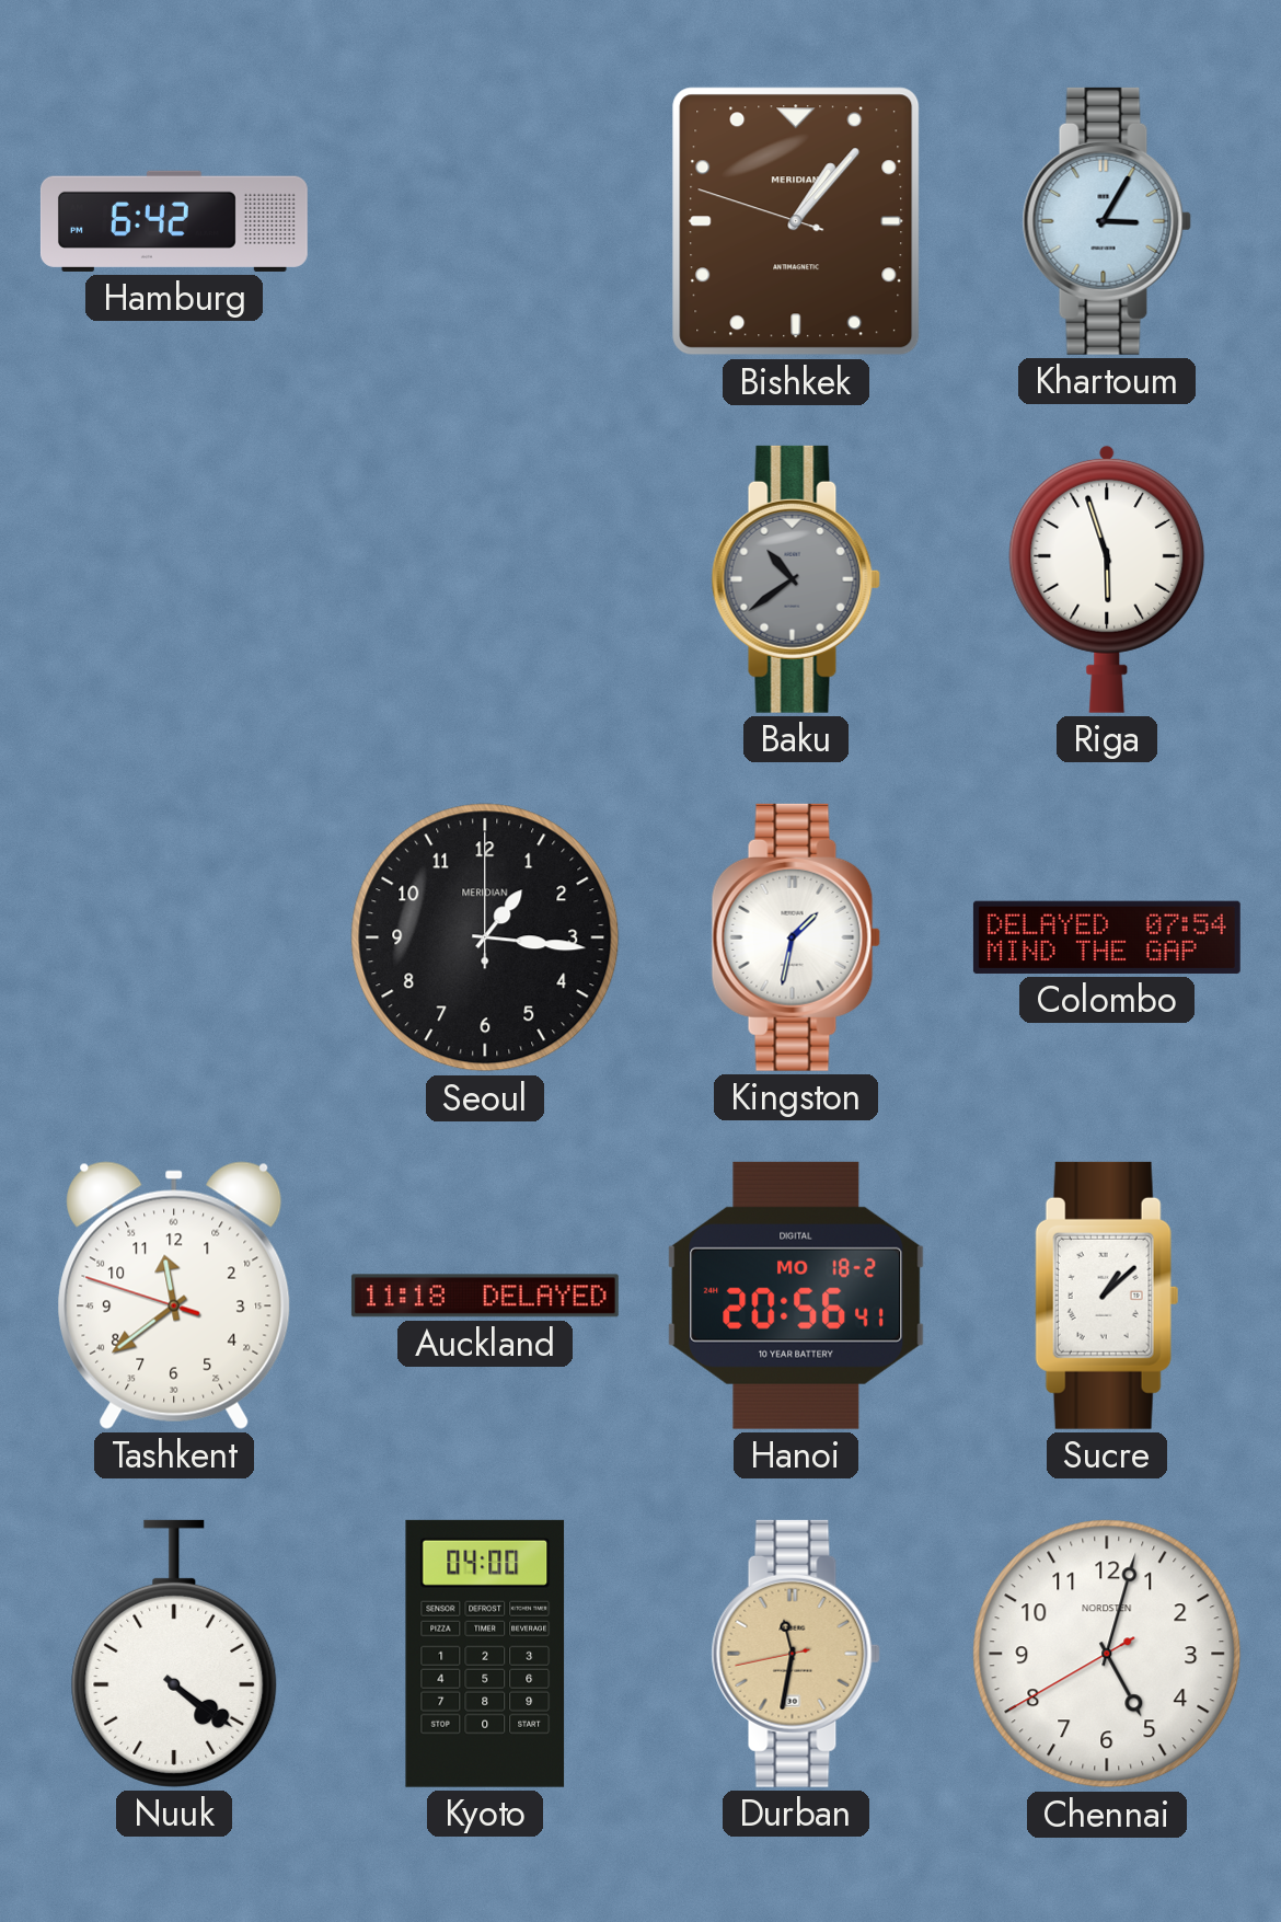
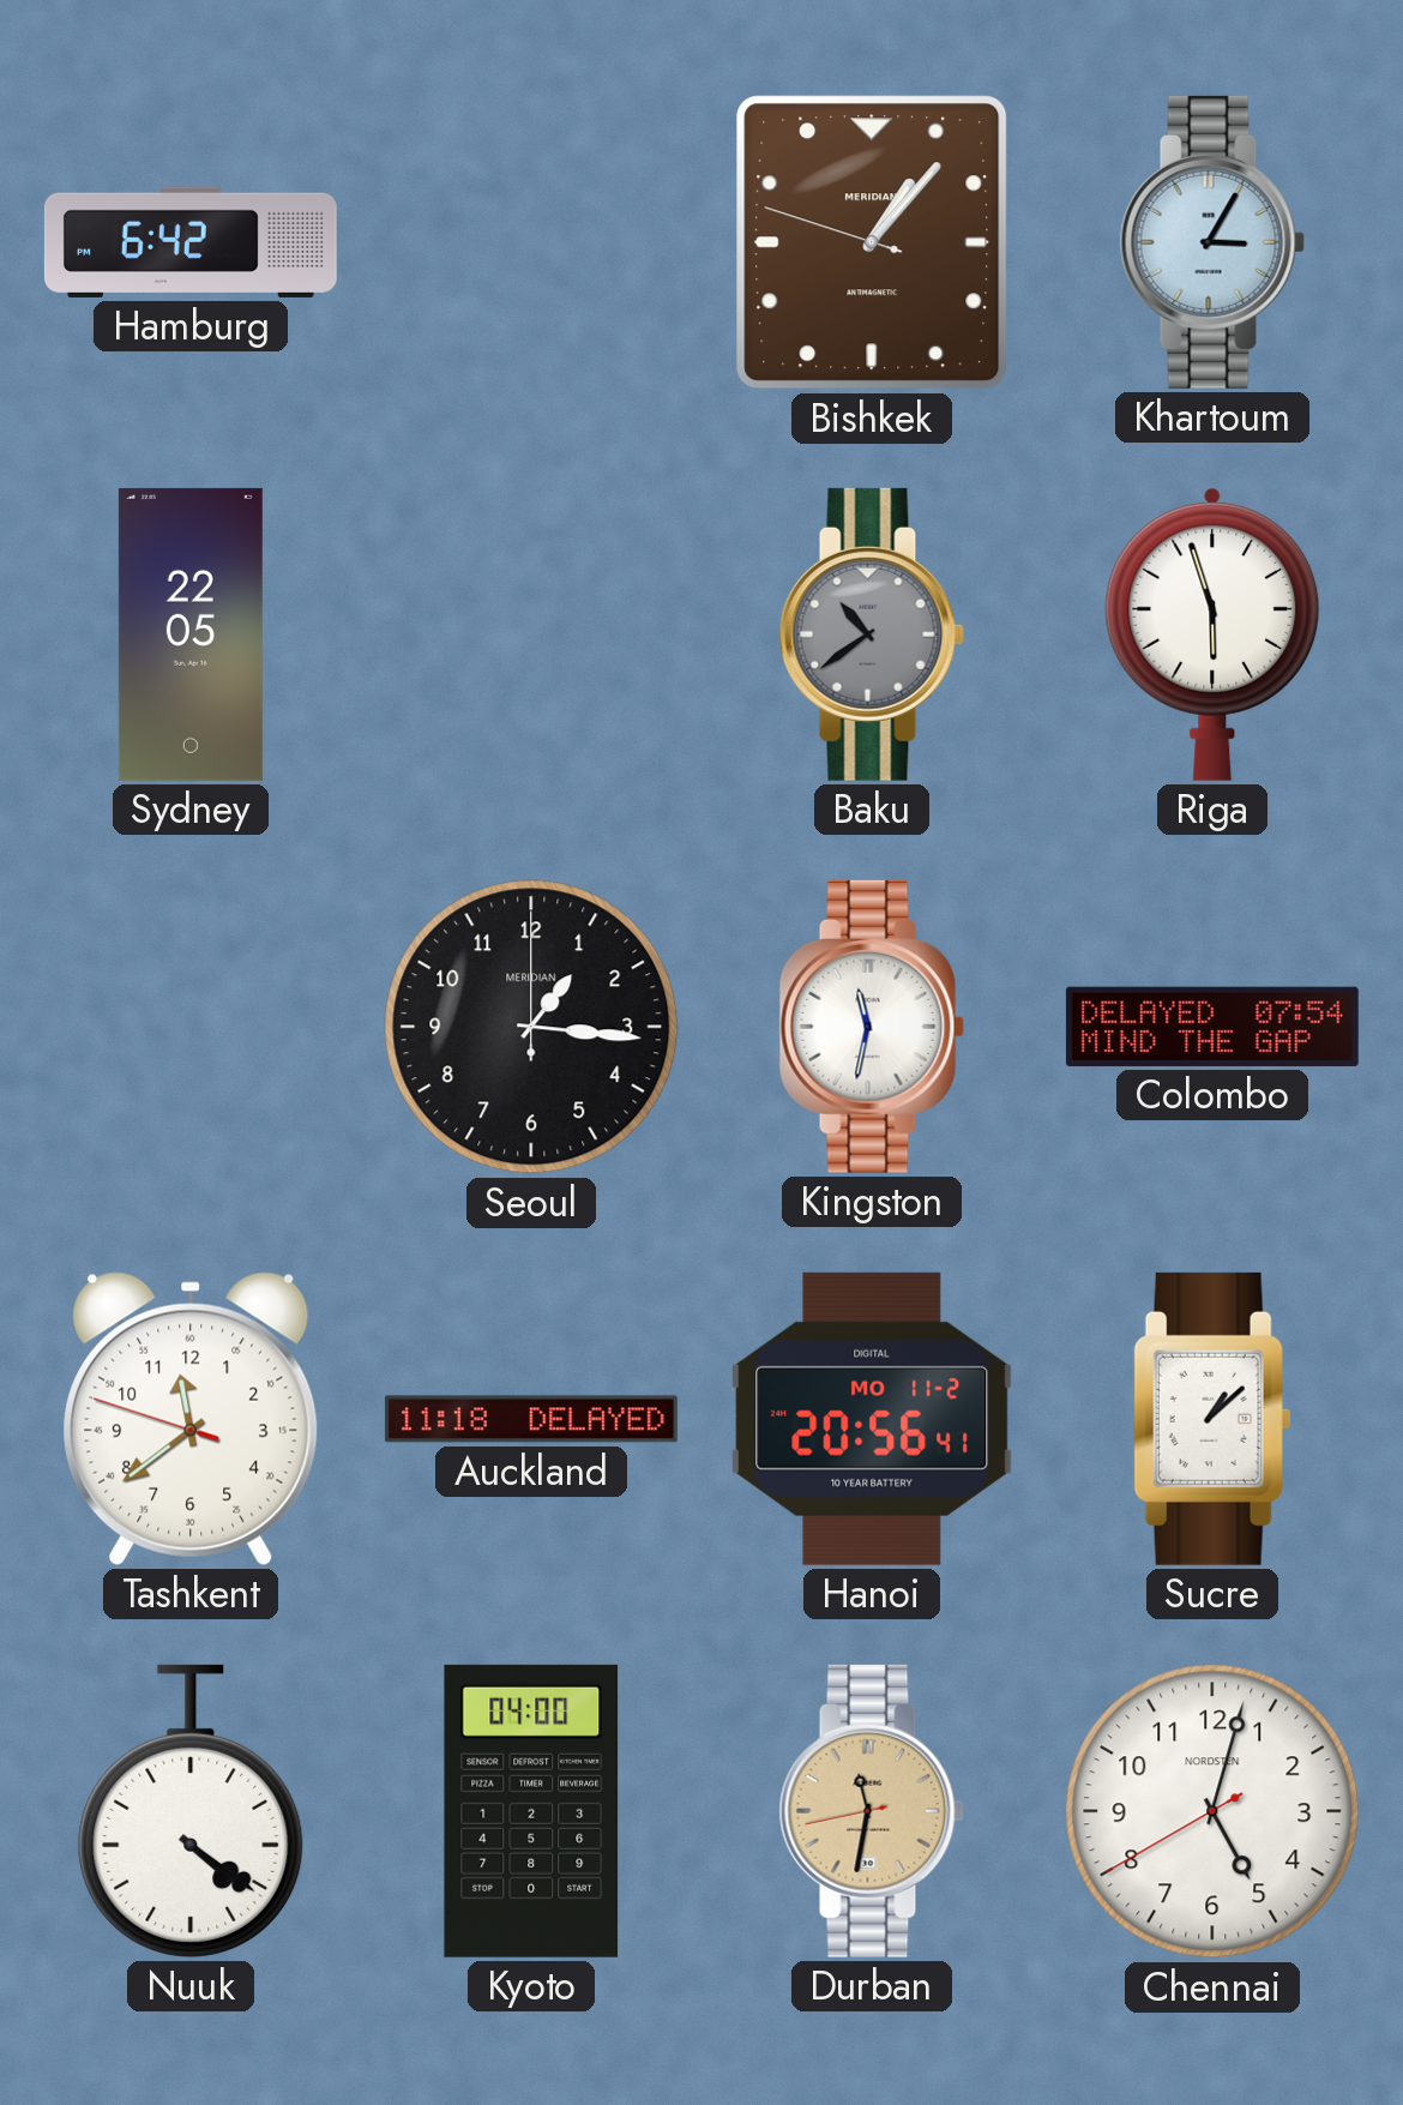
Sydney: none -> 22:05 (191, 634)
Kingston: 1:32 -> 11:32 (872, 1027)
Hanoi date: MO 18-2 -> MO 11-2 (872, 1419)
